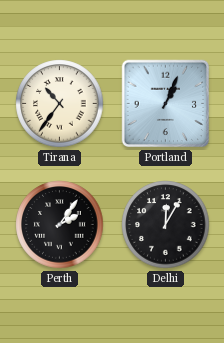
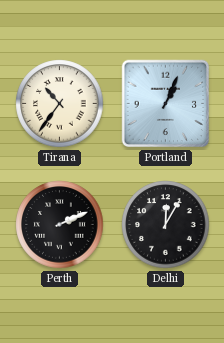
Perth: 2:06 -> 2:11 (60, 225)
